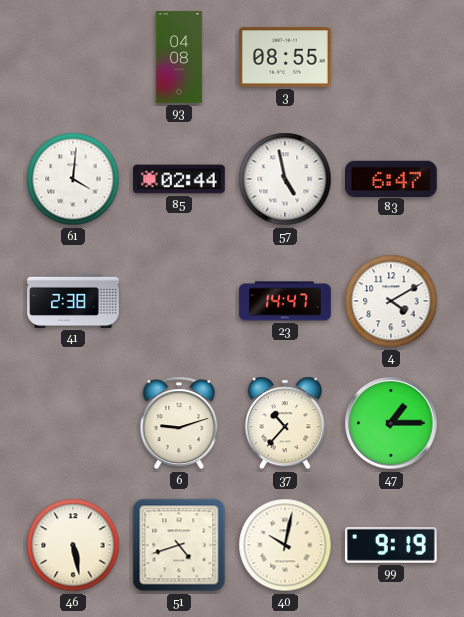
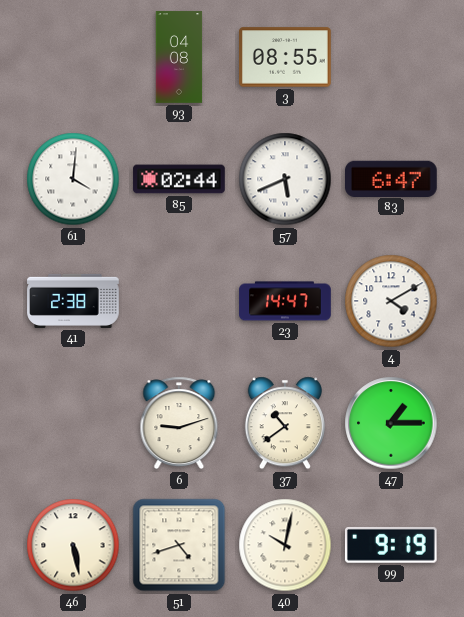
57: 4:58 -> 5:41 (285, 179)
37: 10:37 -> 10:39 (285, 423)
